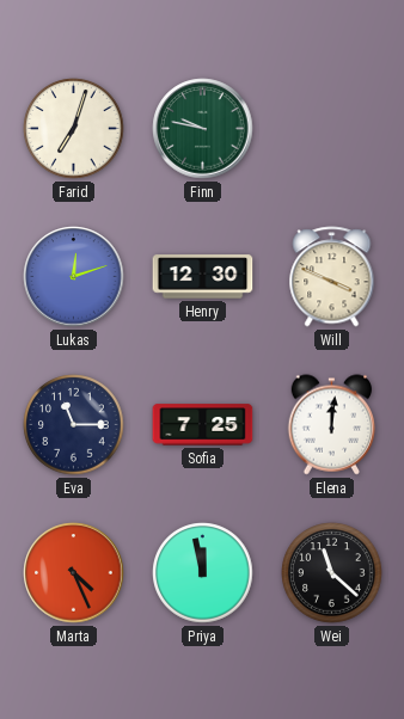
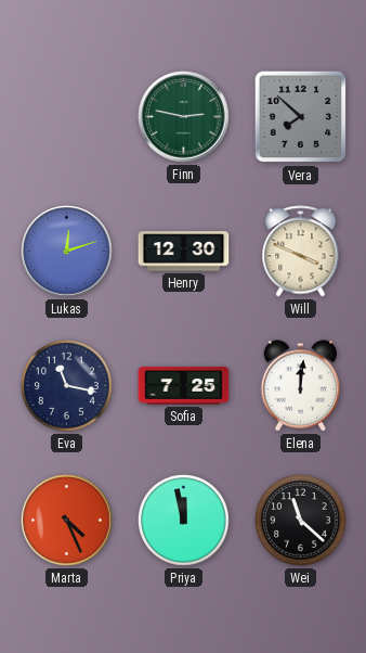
Farid: 7:03 -> none (74, 129)
Finn: 9:47 -> 2:47 (184, 117)
Vera: none -> 7:52 (301, 117)
Eva: 11:15 -> 11:17 (67, 386)
